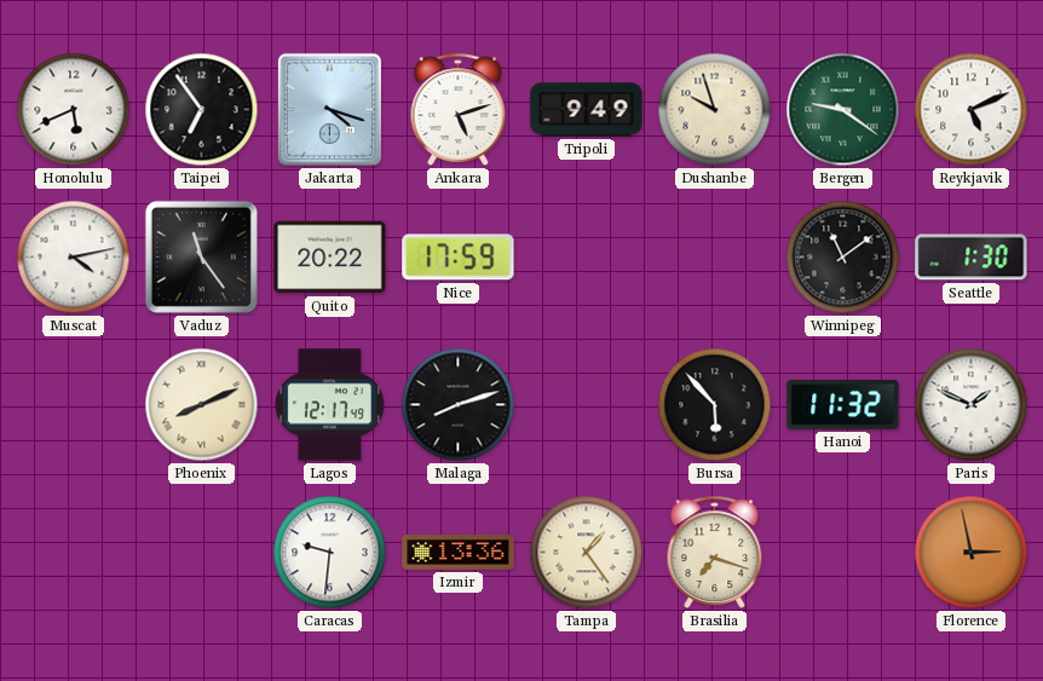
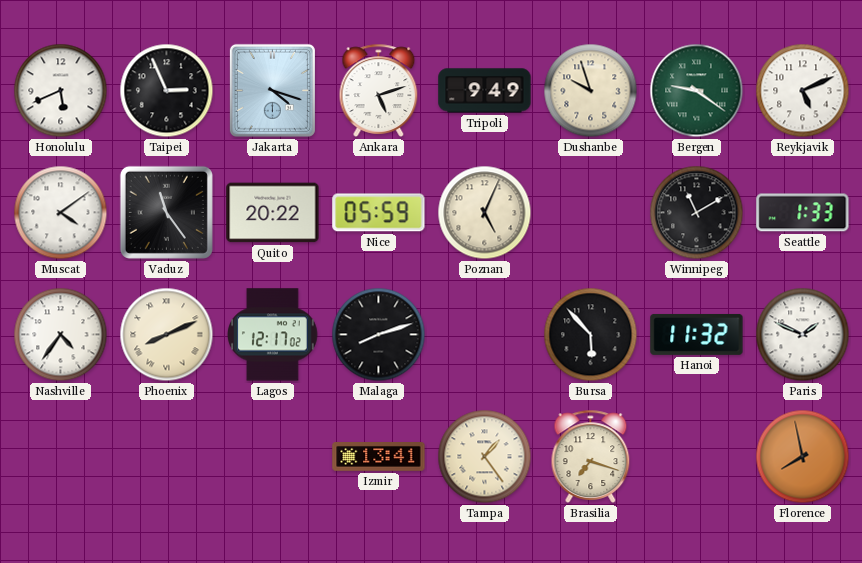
Taipei: 6:54 -> 2:56 (167, 91)
Muscat: 4:13 -> 4:09 (61, 213)
Nice: 17:59 -> 05:59 (379, 213)
Poznan: none -> 5:04 (485, 213)
Winnipeg: 11:09 -> 11:10 (697, 213)
Seattle: 1:30 -> 1:33 (803, 213)
Nashville: none -> 4:36 (61, 335)
Lagos: 12:17:49 -> 12:17:02 (273, 335)
Caracas: 9:31 -> none (330, 553)
Izmir: 13:36 -> 13:41 (379, 457)
Florence: 2:58 -> 7:58 (803, 457)
